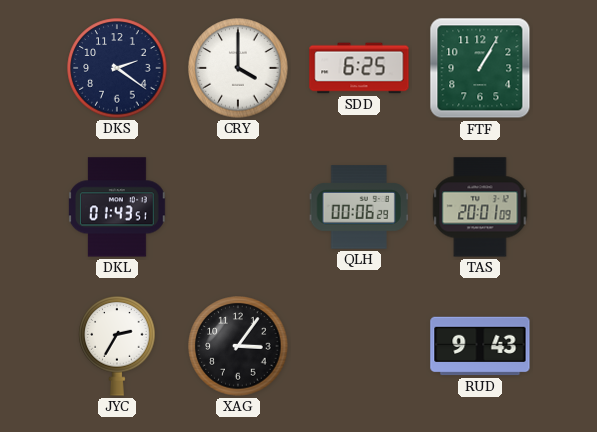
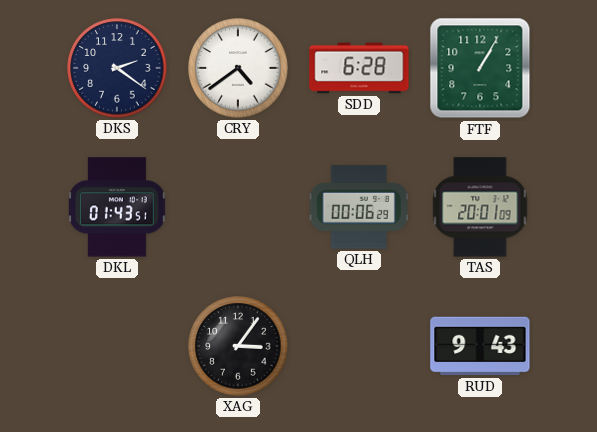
CRY: 4:00 -> 4:39 (238, 68)
SDD: 6:25 -> 6:28 (359, 68)
JYC: 2:35 -> none (117, 346)
